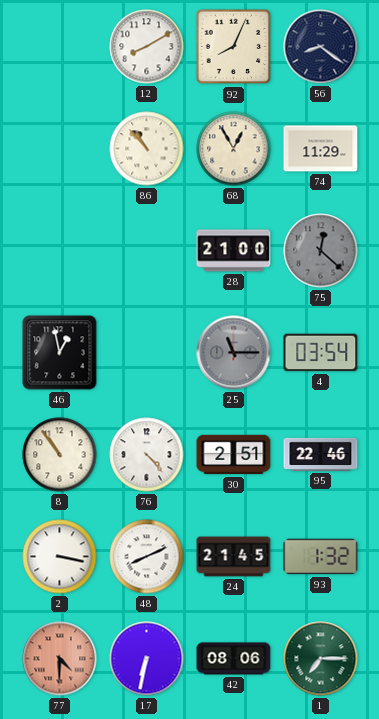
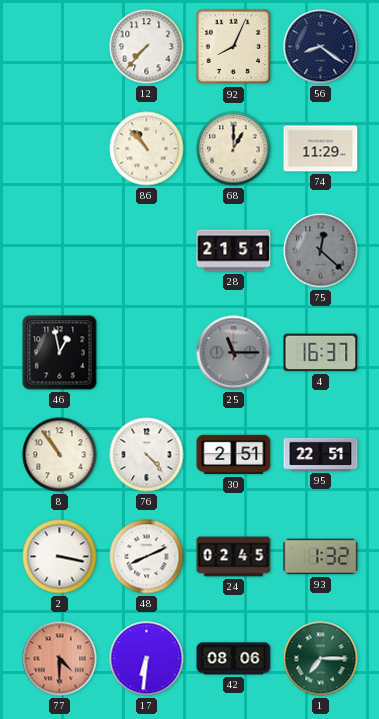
12: 8:10 -> 7:37 (147, 47)
68: 12:55 -> 1:00 (234, 149)
28: 21:00 -> 21:51 (234, 251)
4: 03:54 -> 16:37 (321, 353)
95: 22:46 -> 22:51 (321, 454)
24: 21:45 -> 02:45 (234, 557)
17: 6:32 -> 6:31 (147, 659)
